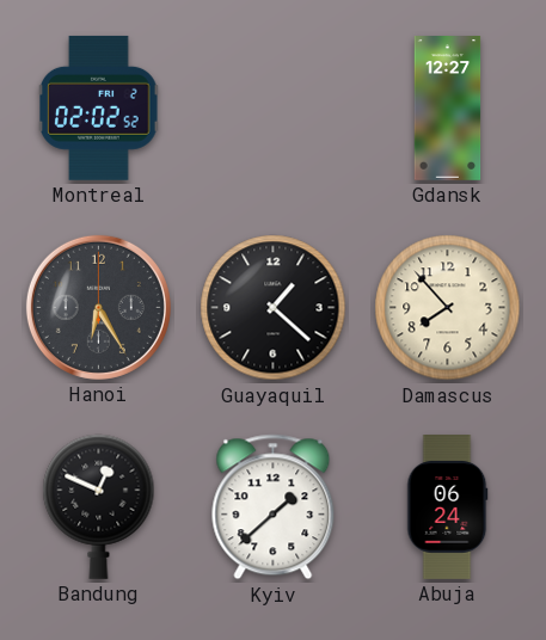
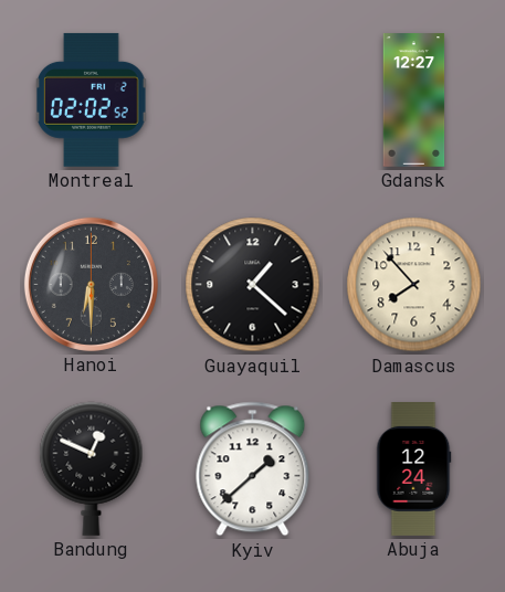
Hanoi: 6:25 -> 6:30 (91, 284)
Abuja: 06:24 -> 12:24 (414, 469)
